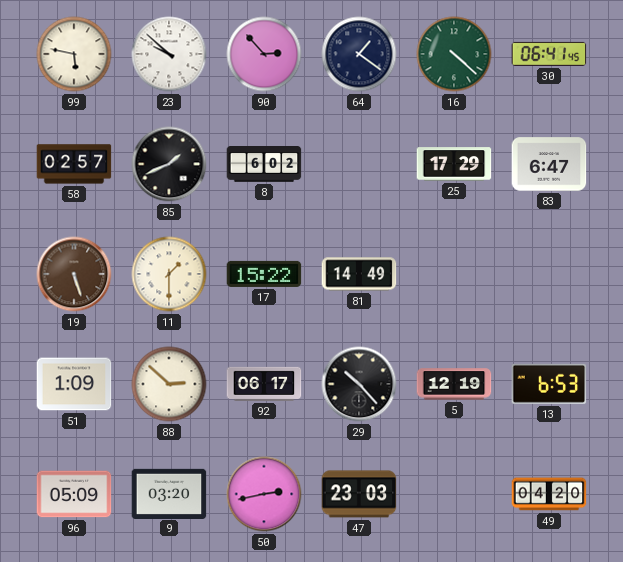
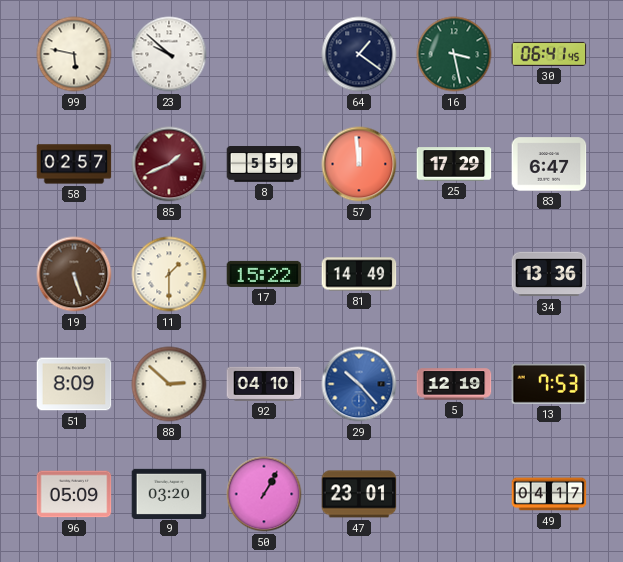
90: 2:53 -> none (264, 54)
16: 4:22 -> 3:28 (454, 54)
85 dial: black -> burgundy (169, 164)
8: 6:02 -> 5:59 (264, 165)
57: none -> 11:59 (359, 164)
34: none -> 13:36 (549, 274)
51: 1:09 -> 8:09 (74, 384)
92: 06:17 -> 04:10 (264, 384)
29 dial: black -> blue (359, 384)
13: 6:53 -> 7:53 (549, 384)
50: 2:43 -> 1:05 (264, 494)
47: 23:03 -> 23:01 (359, 494)
49: 04:20 -> 04:17 (549, 494)
